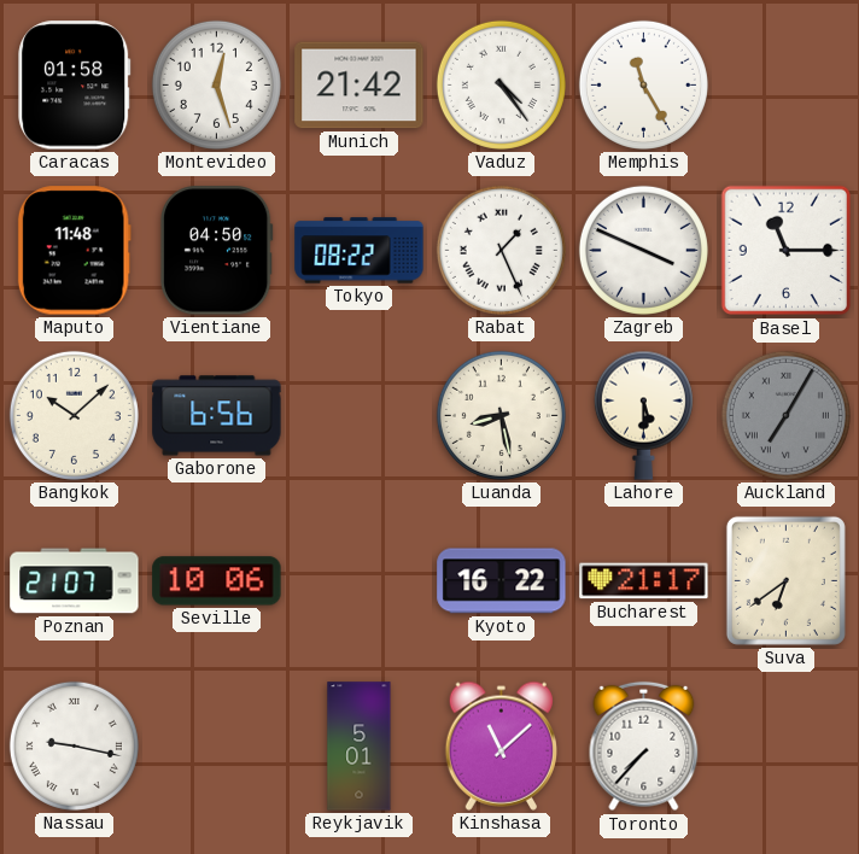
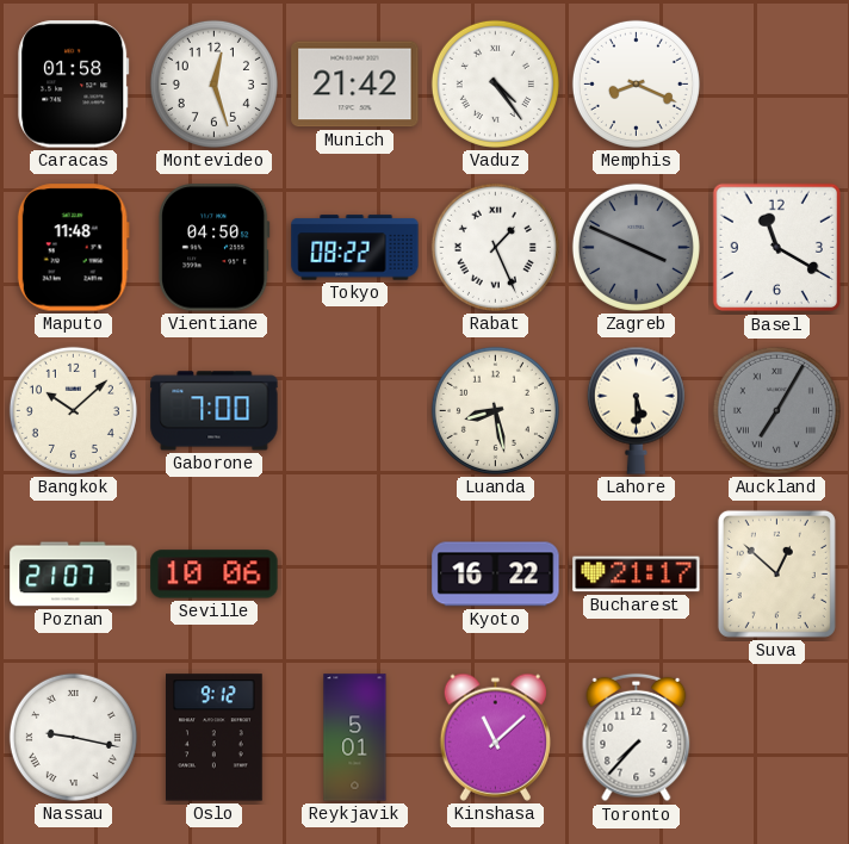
Memphis: 11:25 -> 8:19 (636, 83)
Zagreb dial: white -> grey (636, 247)
Basel: 11:15 -> 11:20 (777, 248)
Gaborone: 6:56 -> 7:00 (215, 411)
Suva: 6:39 -> 12:52 (776, 573)
Oslo: none -> 9:12 (215, 738)
